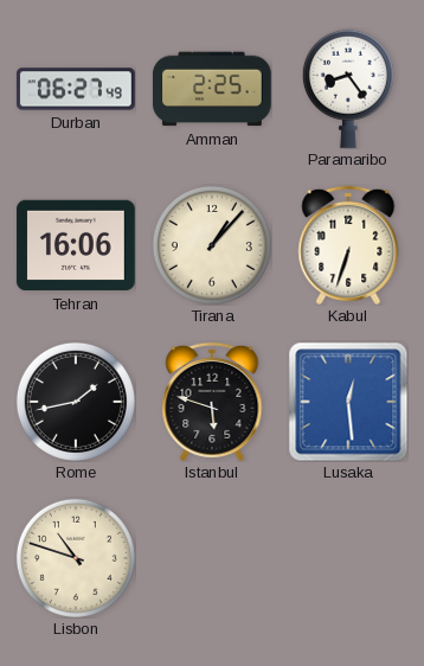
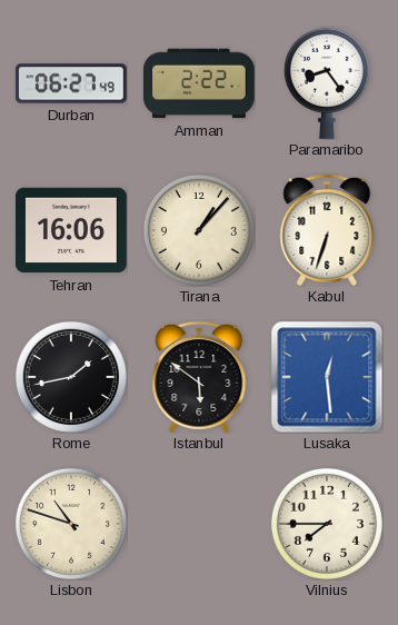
Amman: 2:25 -> 2:22 (200, 83)
Istanbul: 5:48 -> 5:51 (199, 377)
Vilnius: none -> 7:45 (327, 524)
